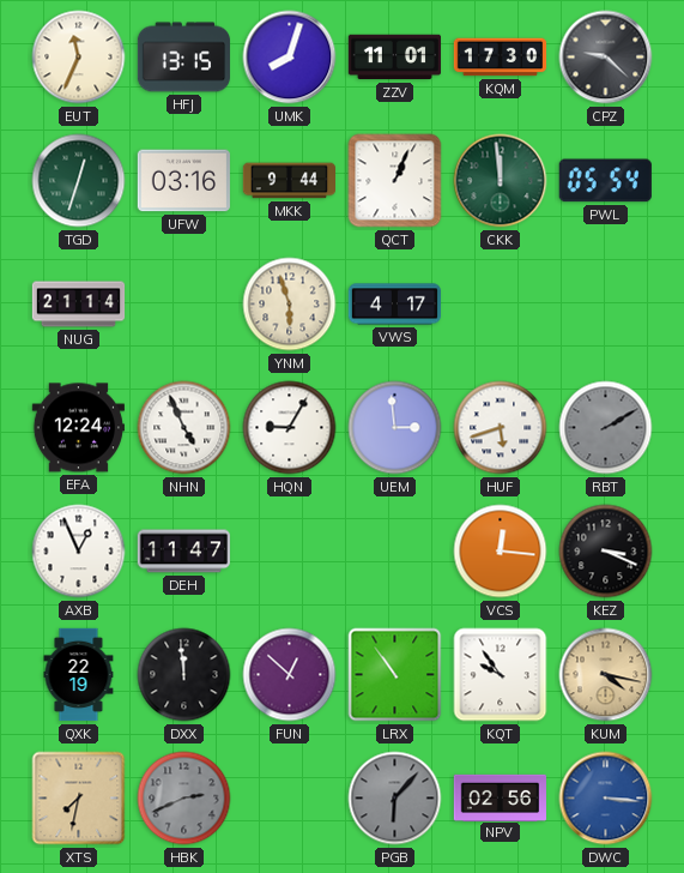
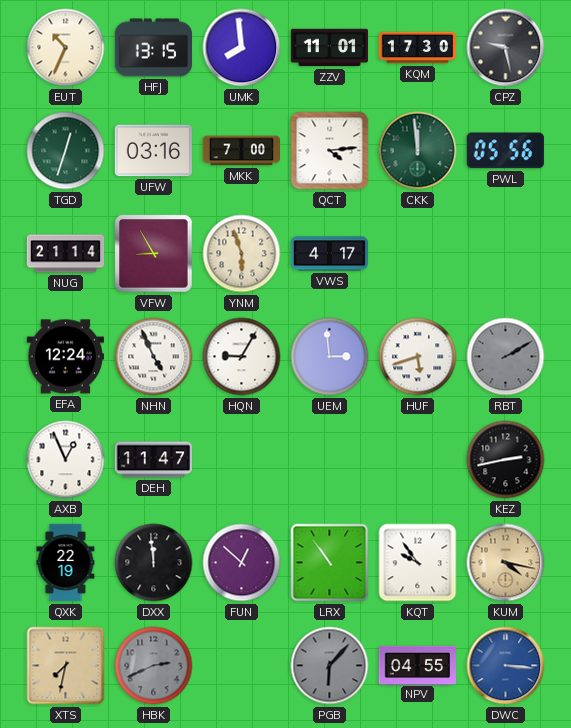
EUT: 11:34 -> 10:34 (66, 48)
UMK: 8:03 -> 7:59 (242, 48)
CPZ: 9:22 -> 9:28 (506, 48)
MKK: 9:44 -> 7:00 (241, 151)
QCT: 1:04 -> 4:14 (330, 151)
PWL: 05:54 -> 05:56 (505, 151)
VFW: none -> 8:55 (154, 254)
VCS: 12:16 -> none (501, 552)
KEZ: 3:19 -> 2:43 (506, 460)
NPV: 02:56 -> 04:55 (417, 665)
